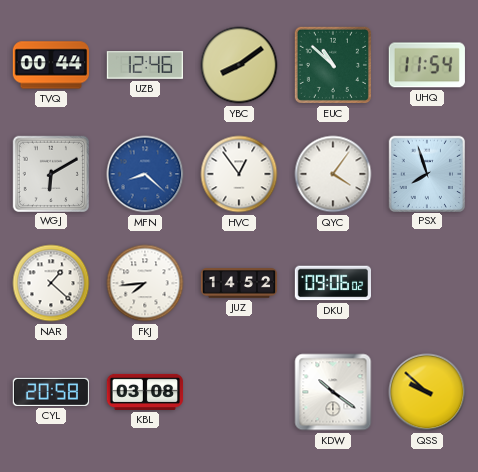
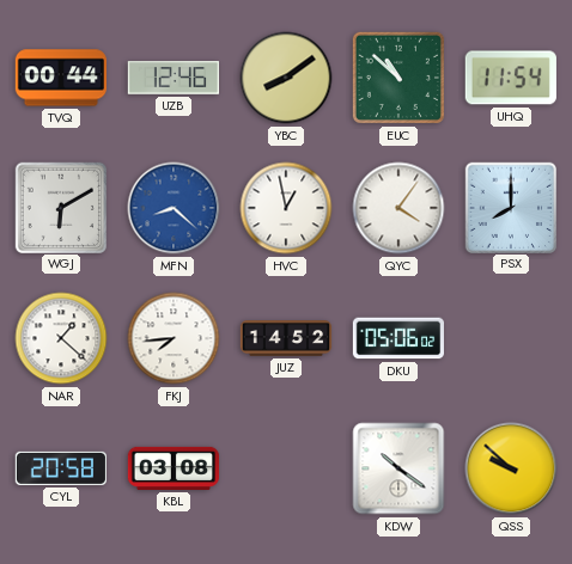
HVC: 12:54 -> 12:58 (286, 208)
PSX: 7:57 -> 8:00 (510, 207)
DKU: 09:06 -> 05:06 (397, 338)
